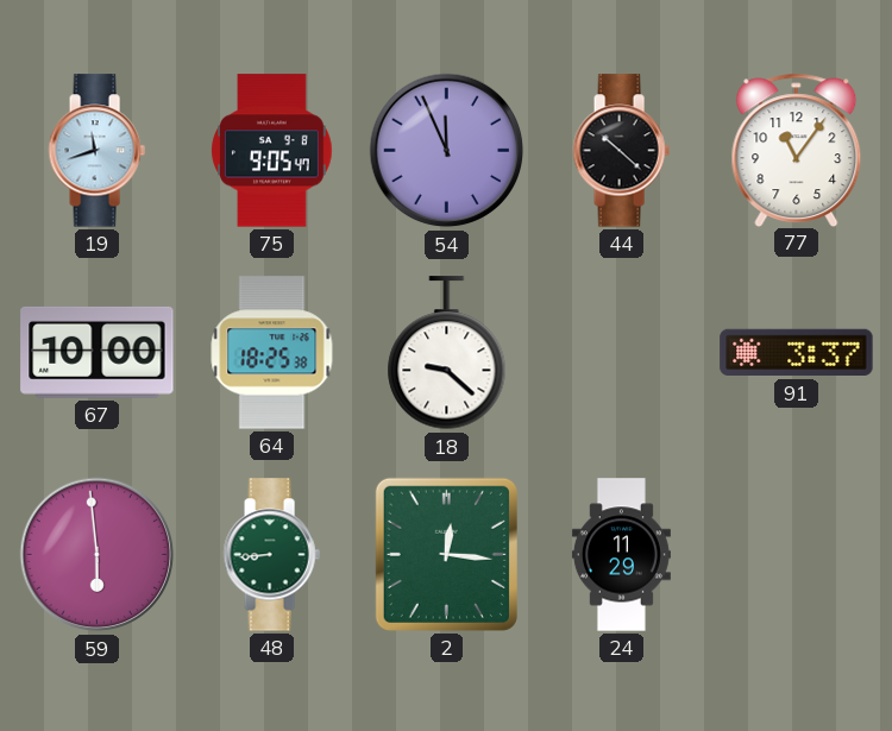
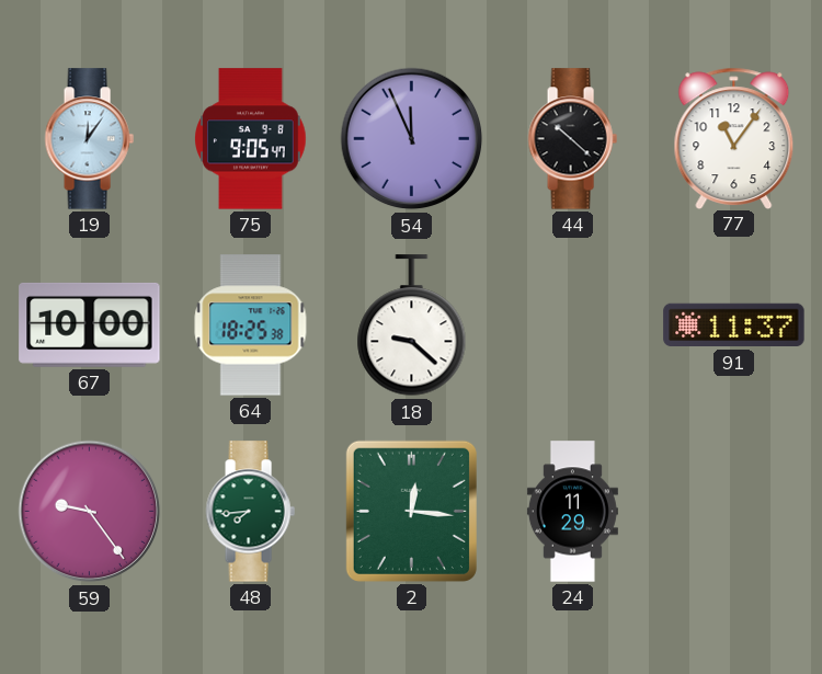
19: 11:42 -> 12:06 (89, 139)
91: 3:37 -> 11:37 (734, 325)
59: 5:59 -> 9:24 (90, 512)
48: 8:44 -> 7:44 (250, 512)
